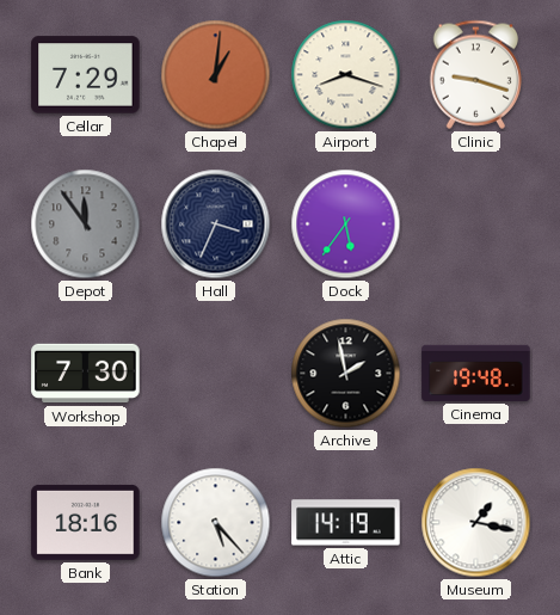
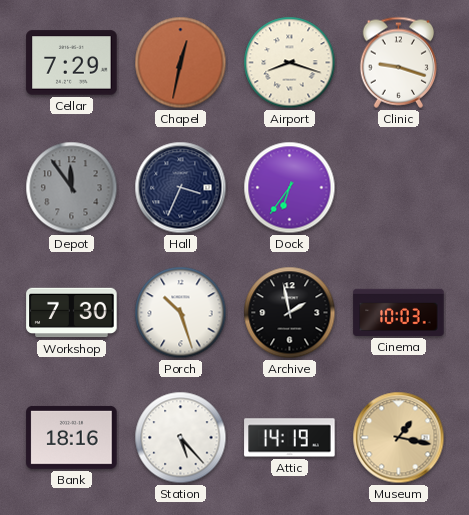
Chapel: 1:01 -> 12:32 (181, 63)
Dock: 5:36 -> 6:36 (290, 188)
Porch: none -> 10:27 (181, 313)
Cinema: 19:48 -> 10:03 (399, 312)
Museum dial: white -> champagne (399, 438)
